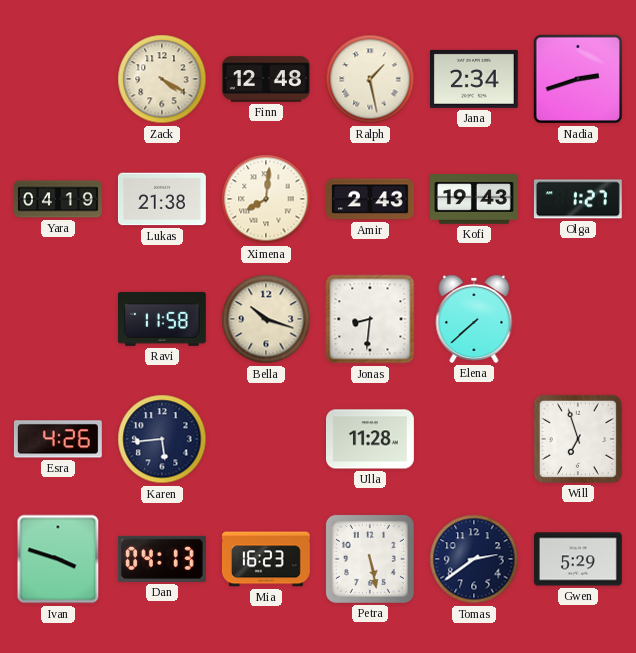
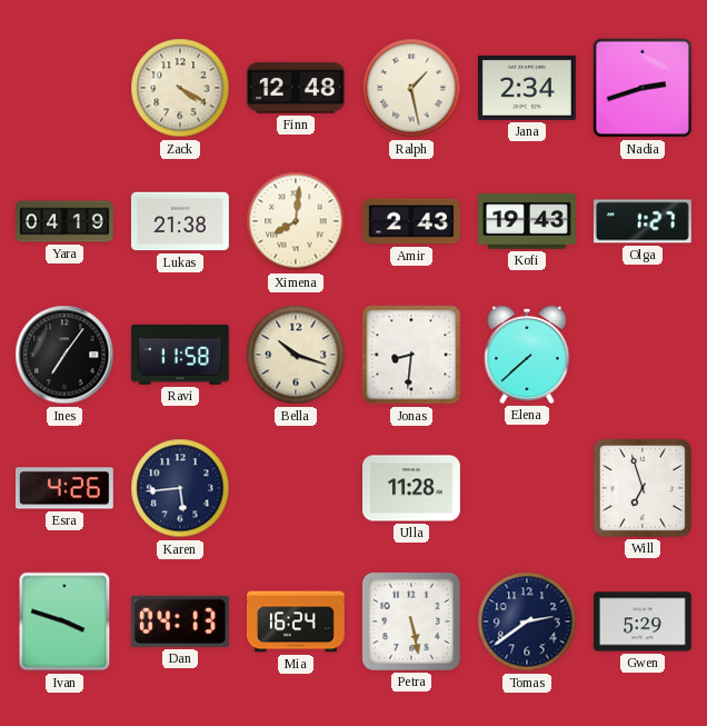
Ines: none -> 7:06 (64, 355)
Mia: 16:23 -> 16:24 (296, 621)
